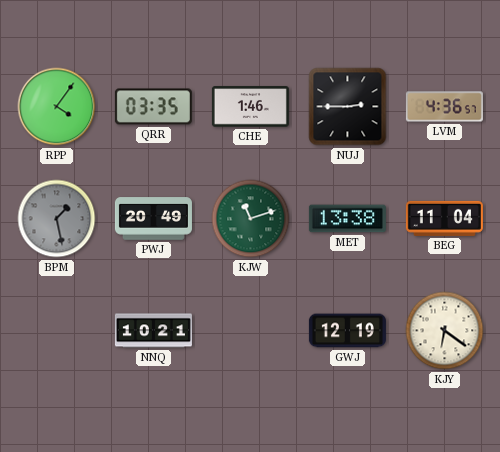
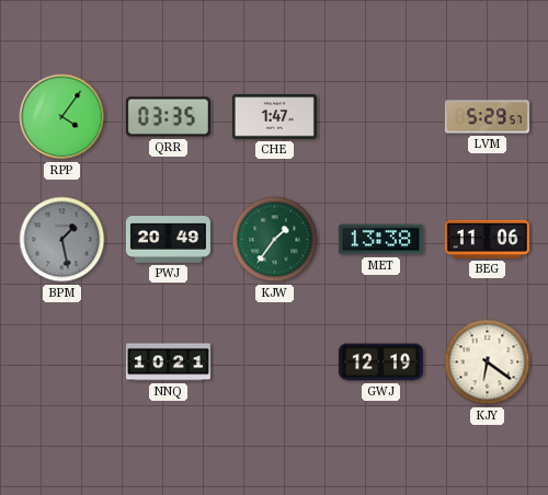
CHE: 1:46 -> 1:47 (274, 117)
NUJ: 2:45 -> none (348, 107)
LVM: 4:36 -> 5:29 (487, 117)
KJW: 11:12 -> 1:36 (275, 240)
BEG: 11:04 -> 11:06 (487, 239)
